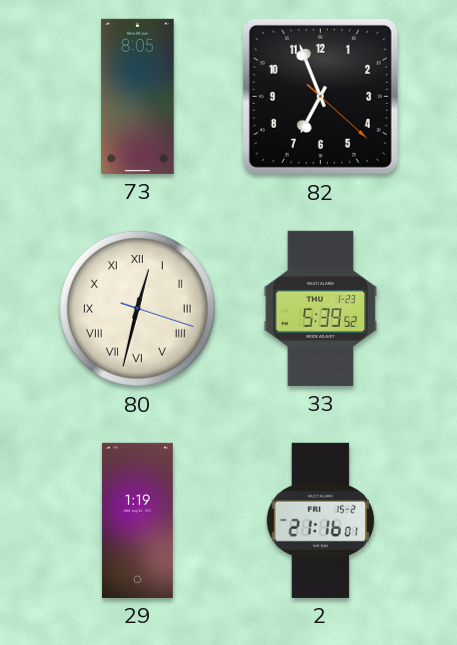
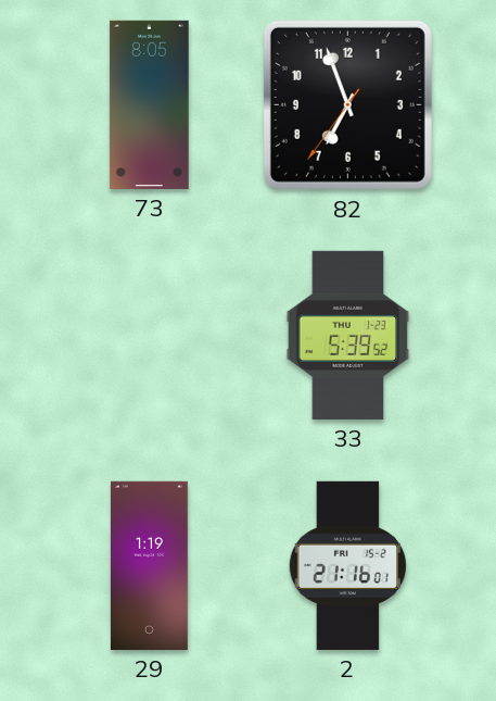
82: 6:56:22 -> 6:56:36 (347, 104)
80: 12:32 -> none (137, 308)
